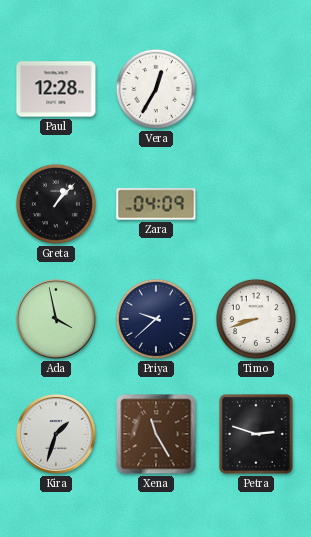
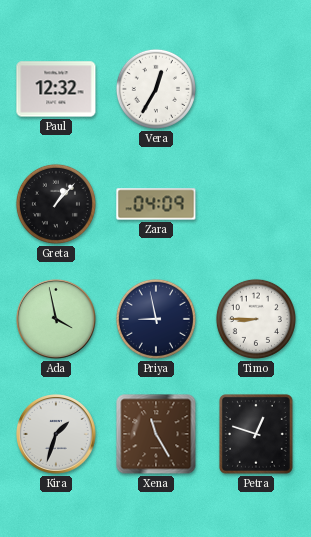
Paul: 12:28 -> 12:32 (56, 89)
Priya: 9:38 -> 8:58 (156, 319)
Timo: 8:42 -> 8:45 (256, 319)
Petra: 2:48 -> 12:48 (256, 434)
